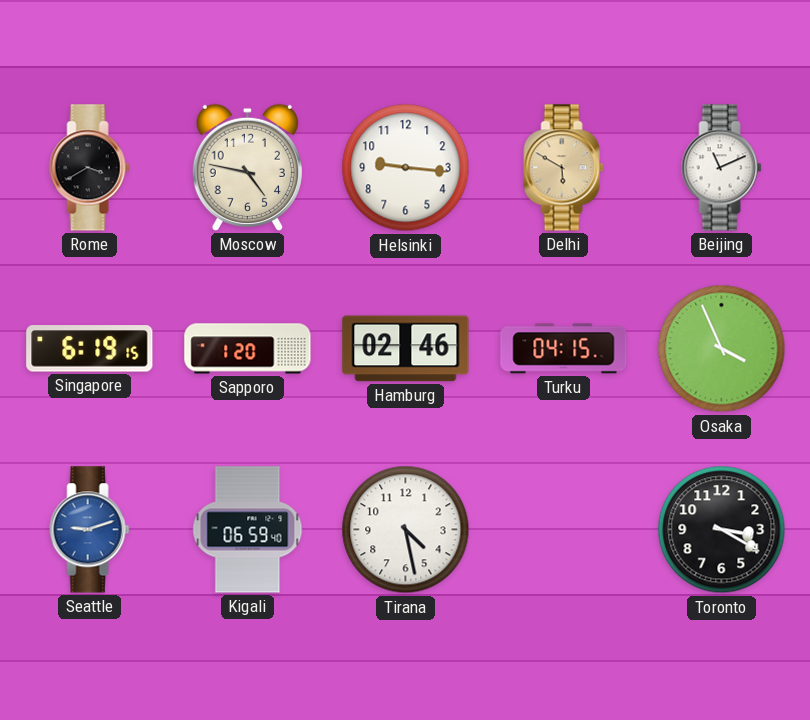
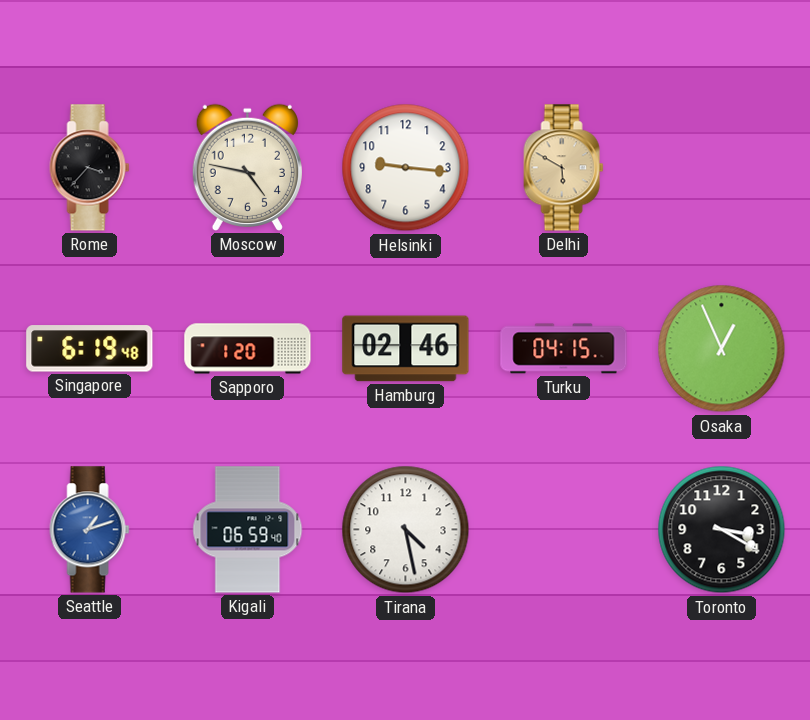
Rome: 3:40 -> 3:37 (90, 168)
Beijing: 11:11 -> none (722, 168)
Singapore: 6:19:15 -> 6:19:48 (90, 349)
Osaka: 3:56 -> 12:56 (722, 349)
Seattle: 9:12 -> 1:12 (90, 530)
